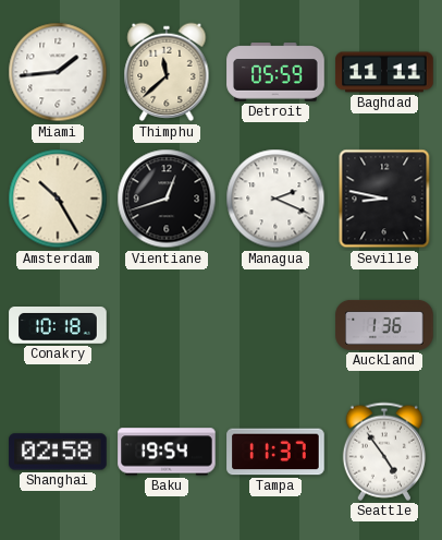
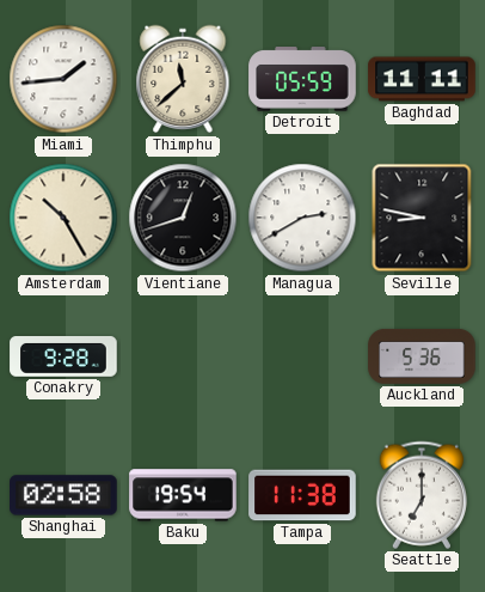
Managua: 2:19 -> 2:40 (302, 218)
Conakry: 10:18 -> 9:28 (63, 358)
Auckland: 1:36 -> 5:36 (422, 356)
Tampa: 11:37 -> 11:38 (302, 495)
Seattle: 4:54 -> 7:00 (422, 495)
